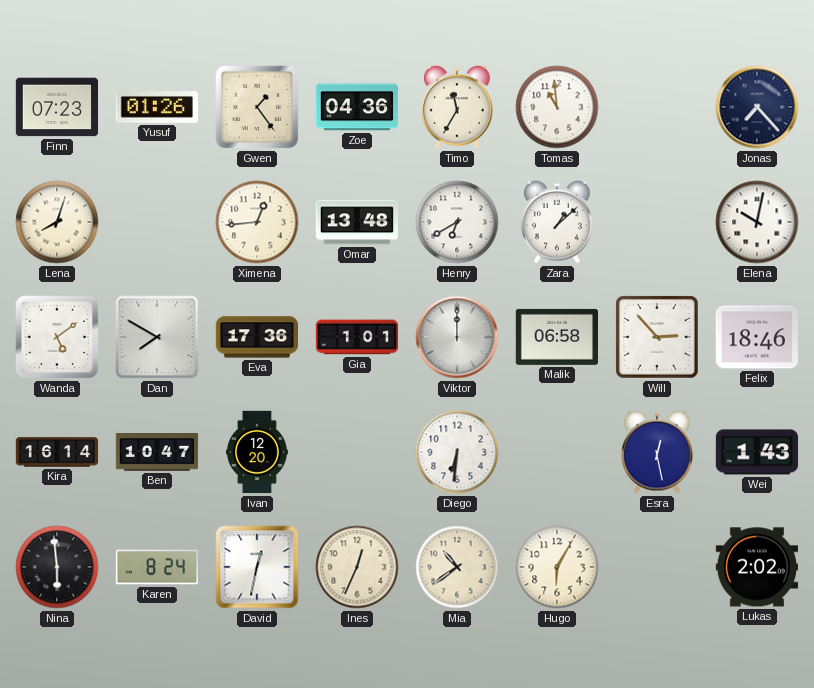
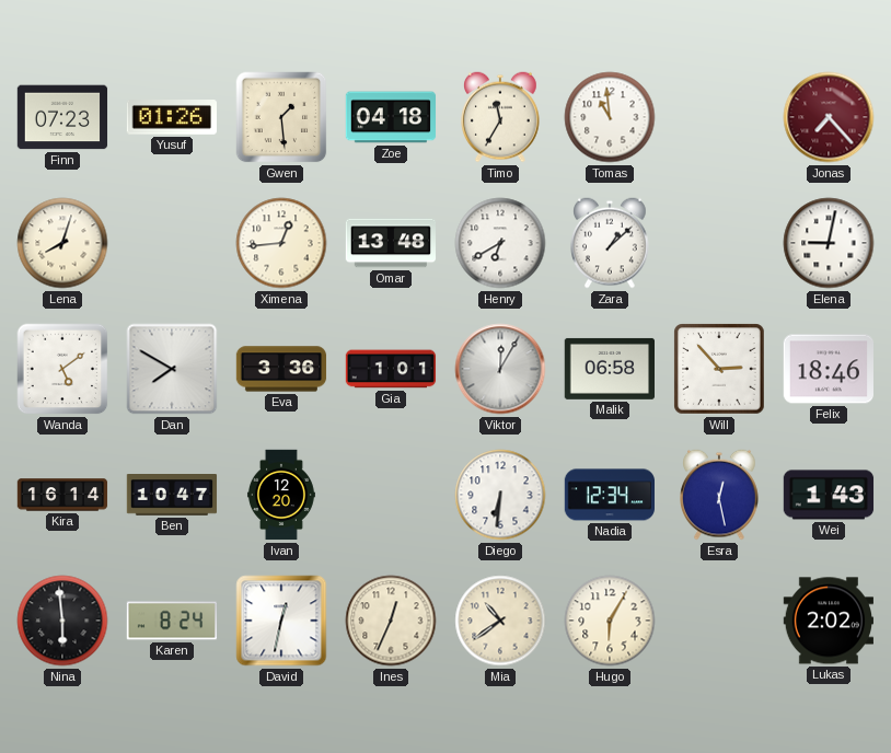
Gwen: 1:24 -> 1:29 (281, 117)
Zoe: 04:36 -> 04:18 (391, 117)
Jonas dial: navy -> burgundy (829, 117)
Elena: 10:02 -> 9:02 (829, 243)
Eva: 17:36 -> 3:36 (281, 369)
Viktor: 12:00 -> 12:05 (500, 369)
Nadia: none -> 12:34 (609, 495)
